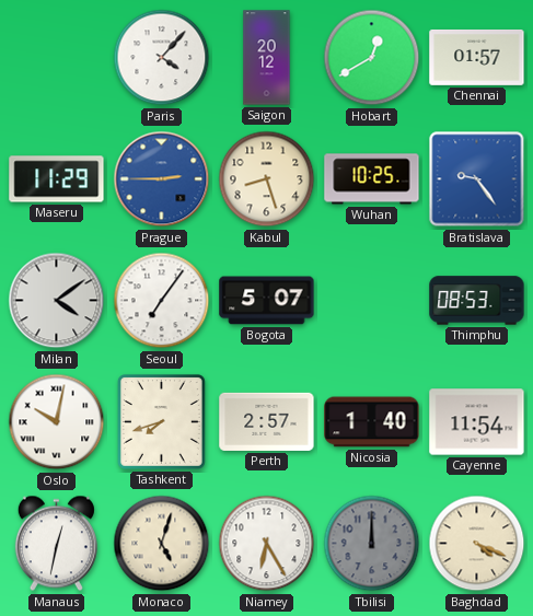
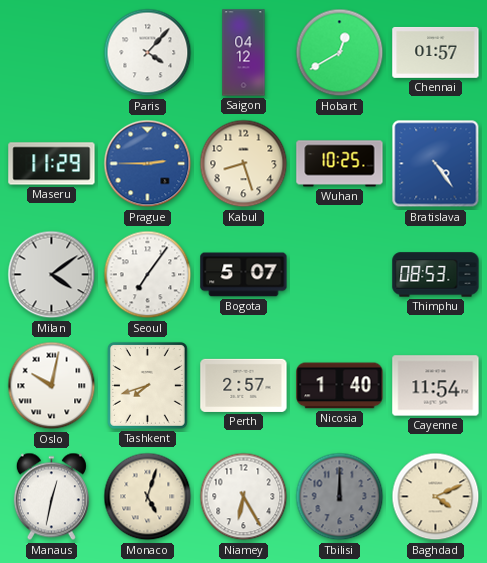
Saigon: 20:12 -> 04:12 (244, 53)
Bratislava: 9:24 -> 4:24 (436, 164)
Baghdad: 4:19 -> 4:11 (436, 497)
